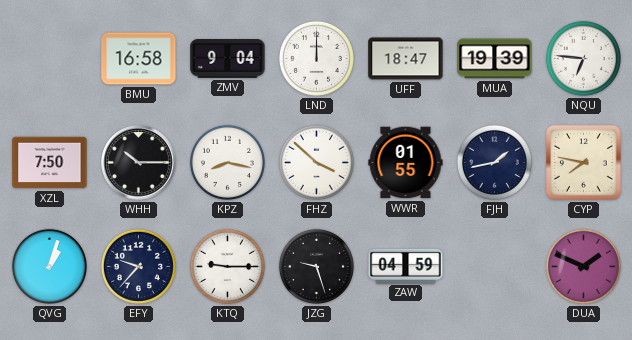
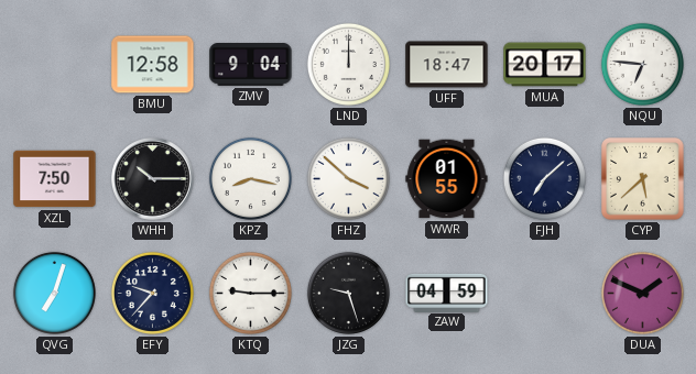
BMU: 16:58 -> 12:58 (153, 65)
MUA: 19:39 -> 20:17 (545, 65)
FJH: 1:43 -> 7:08 (544, 178)
CYP: 7:47 -> 5:38 (643, 179)
QVG: 1:03 -> 7:03 (54, 293)
